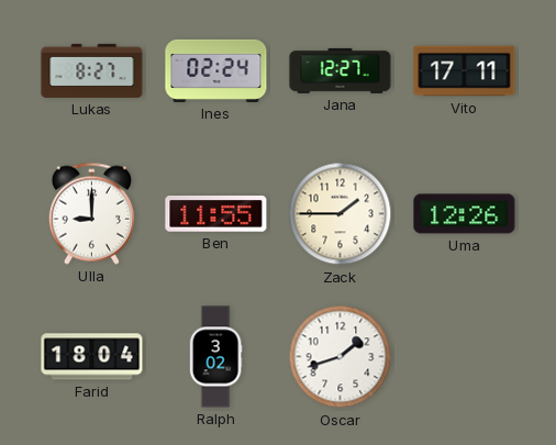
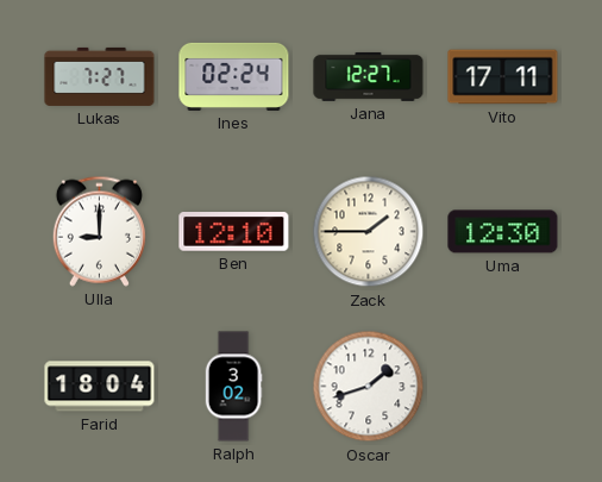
Lukas: 8:27 -> 7:27 (100, 76)
Ben: 11:55 -> 12:10 (234, 232)
Uma: 12:26 -> 12:30 (503, 232)
